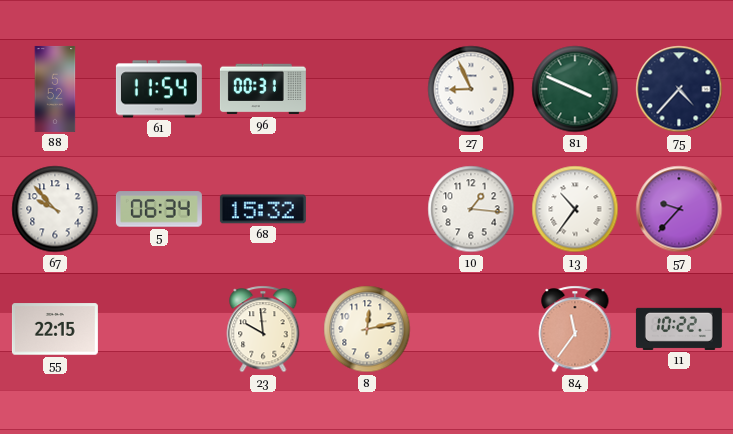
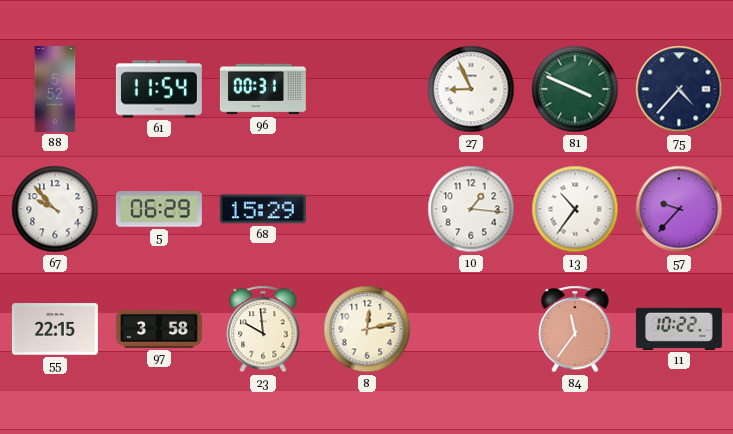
5: 06:34 -> 06:29 (159, 209)
68: 15:32 -> 15:29 (263, 209)
97: none -> 3:58 (159, 329)
